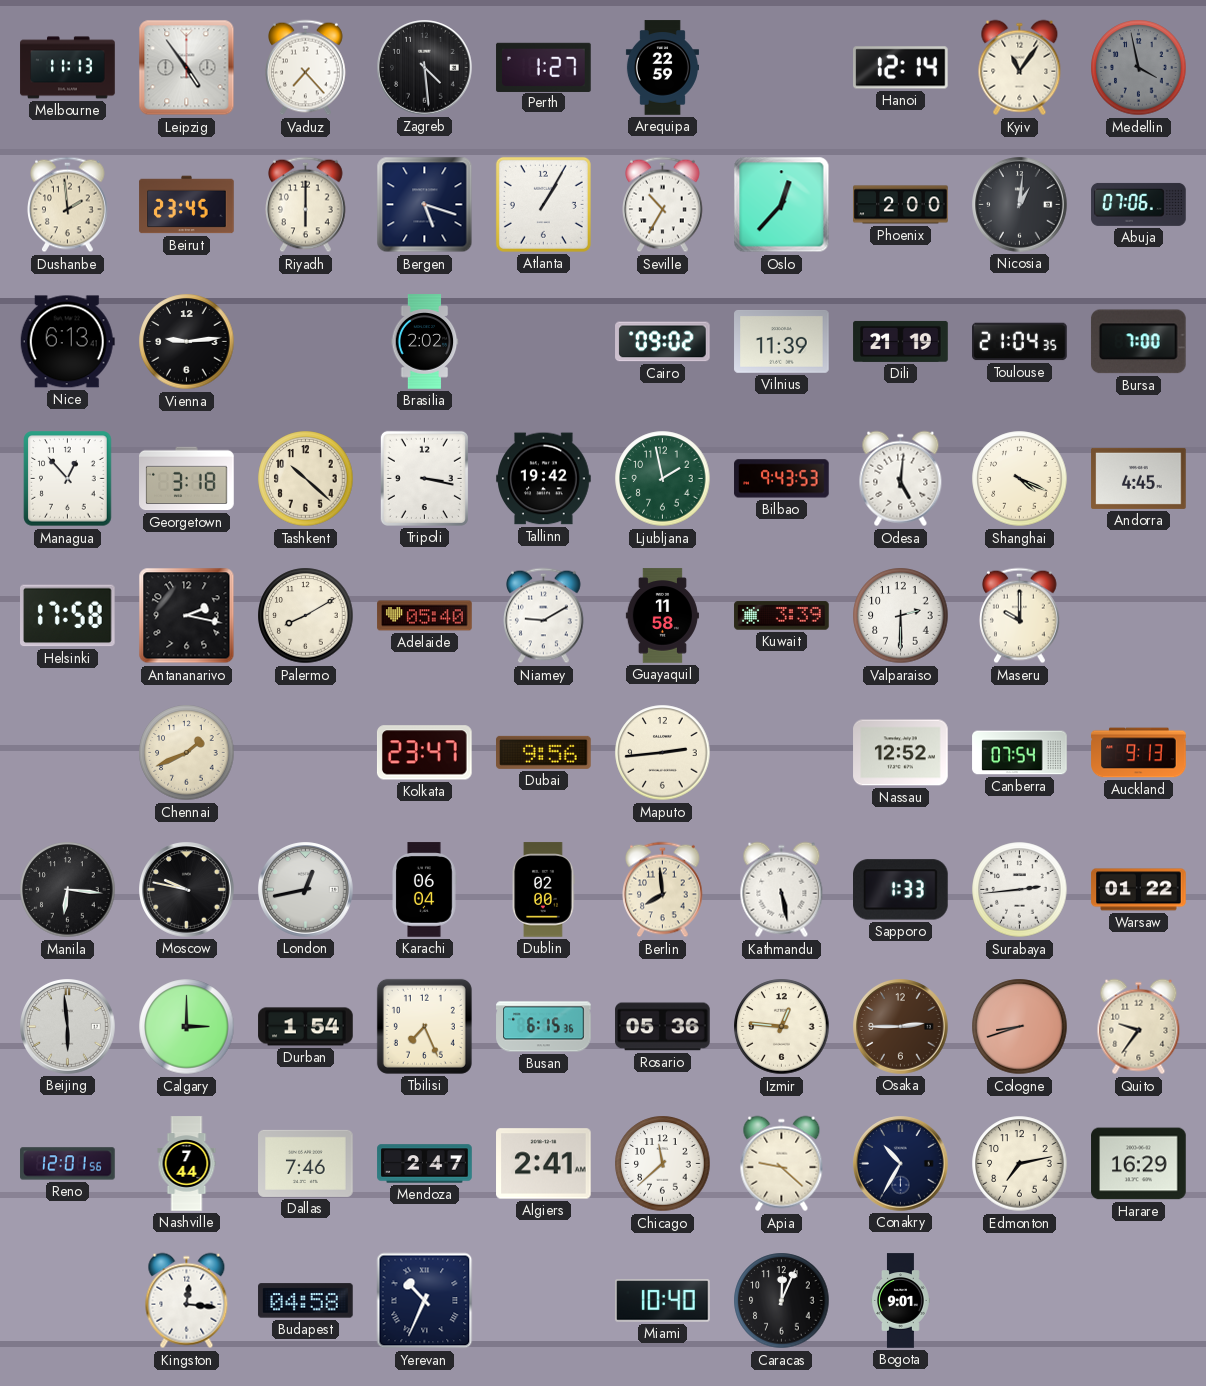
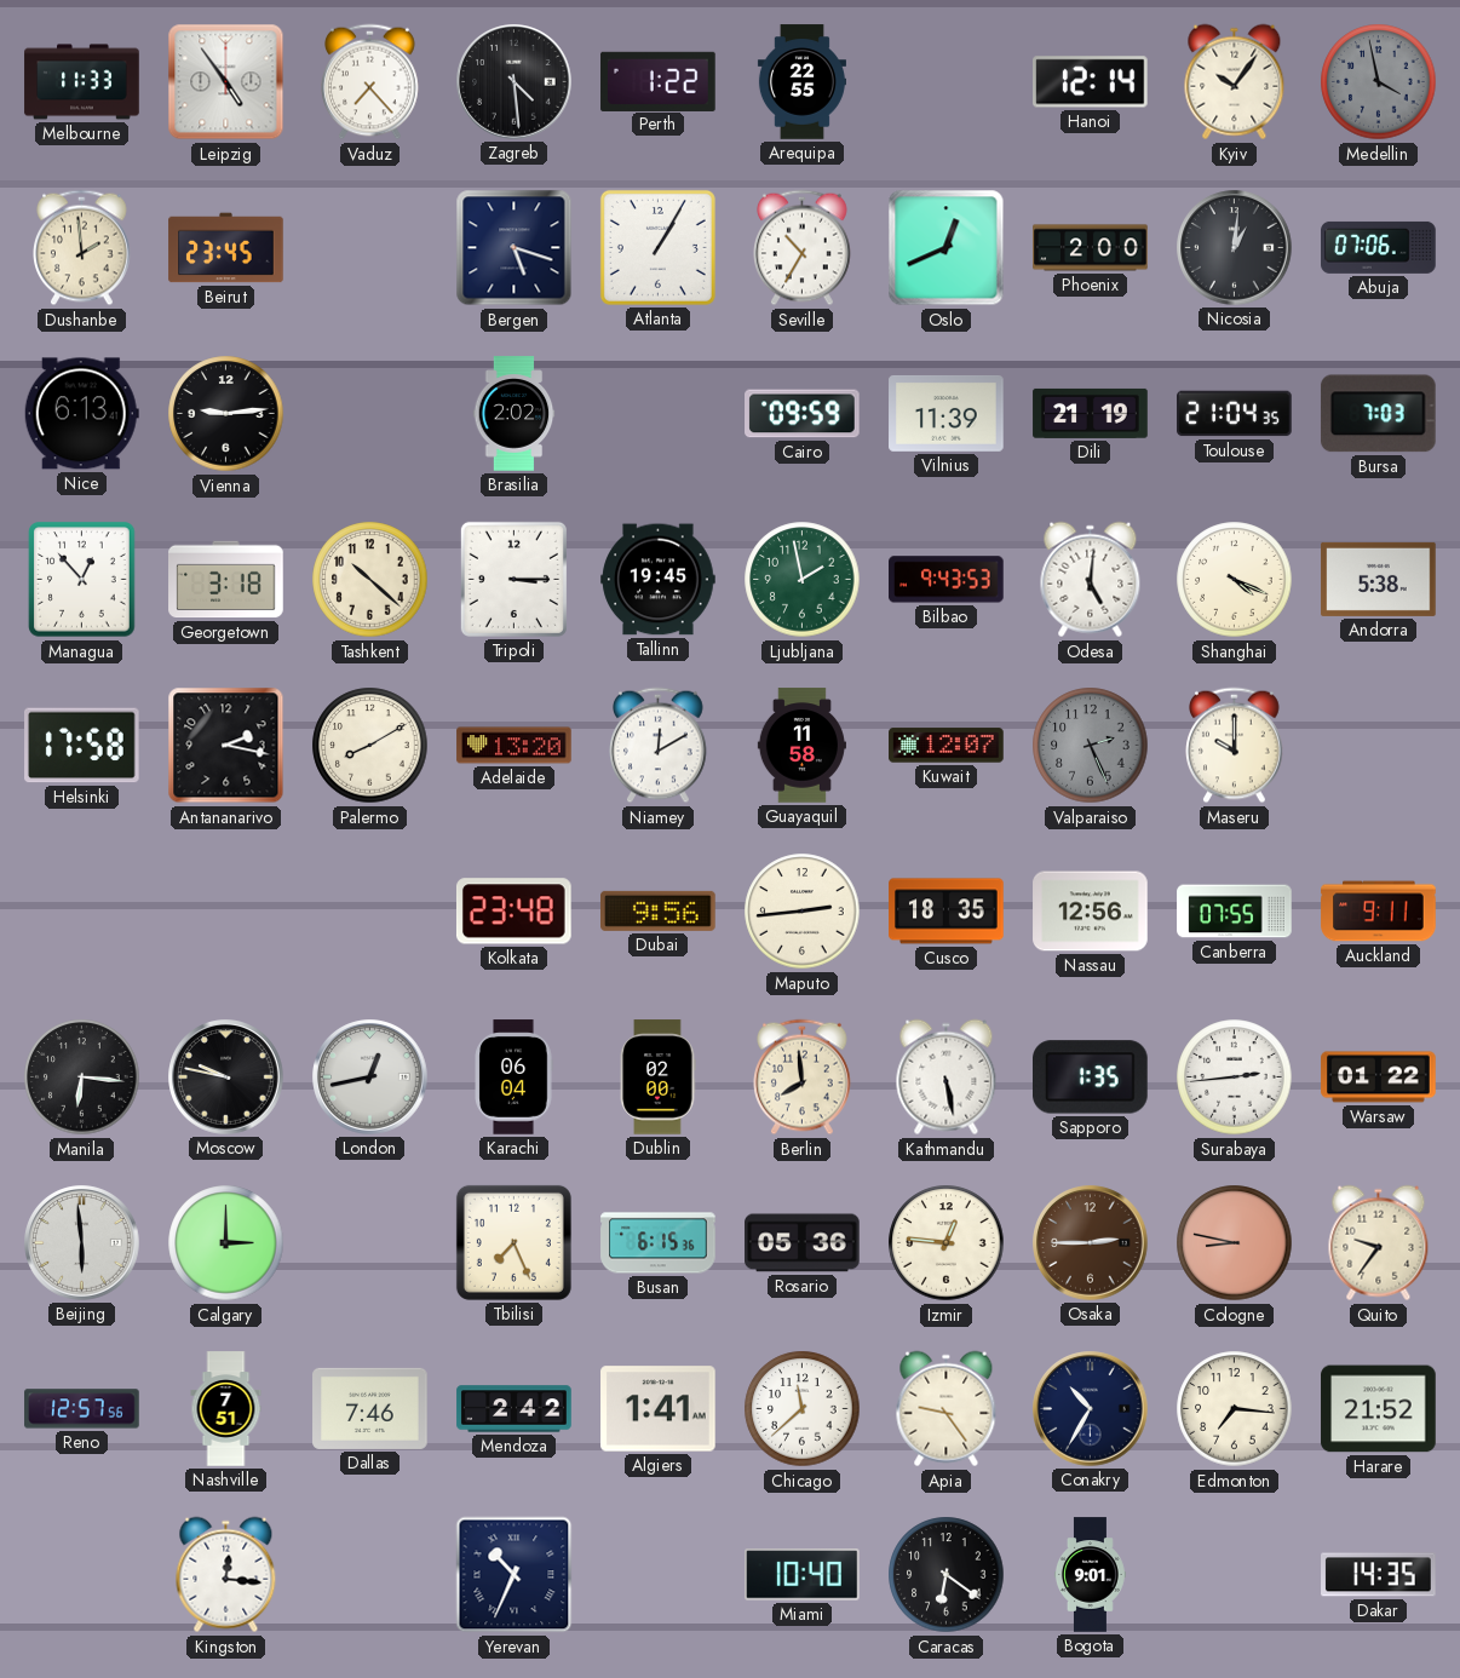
Melbourne: 11:13 -> 11:33 (82, 82)
Perth: 1:27 -> 1:22 (659, 81)
Arequipa: 22:59 -> 22:55 (801, 82)
Kyiv: 11:06 -> 10:06 (1235, 82)
Riyadh: 6:00 -> none (306, 205)
Oslo: 12:37 -> 12:41 (947, 248)
Cairo: 09:02 -> 09:59 (803, 414)
Bursa: 7:00 -> 7:03 (1378, 414)
Tripoli: 3:17 -> 3:15 (513, 579)
Tallinn: 19:42 -> 19:45 (659, 580)
Andorra: 4:45 -> 5:38 (1379, 579)
Adelaide: 05:40 -> 13:20 (515, 746)
Niamey: 9:10 -> 12:10 (659, 746)
Kuwait: 3:39 -> 12:07 (947, 746)
Valparaiso: 2:30 -> 2:26 (1091, 746)
Valparaiso dial: white -> grey (1091, 746)
Chennai: 1:41 -> none (187, 753)
Kolkata: 23:47 -> 23:48 (513, 912)
Cusco: none -> 18:35 (947, 912)
Nassau: 12:52 -> 12:56 (1091, 912)
Canberra: 07:54 -> 07:55 (1235, 912)
Auckland: 9:13 -> 9:11 (1379, 912)
Sapporo: 1:33 -> 1:35 (1091, 1078)
Durban: 1:54 -> none (306, 1027)
Cologne: 8:42 -> 8:47 (1235, 1243)
Reno: 12:01 -> 12:57 (82, 1409)
Nashville: 7:44 -> 7:51 (226, 1409)
Mendoza: 2:47 -> 2:42 (515, 1409)
Algiers: 2:41 -> 1:41 (659, 1409)
Apia: 9:22 -> 9:24 (947, 1409)
Edmonton: 7:13 -> 7:16 (1235, 1409)
Harare: 16:29 -> 21:52 (1379, 1409)
Budapest: 04:58 -> none (306, 1301)
Caracas: 12:04 -> 6:21 (947, 1575)
Dakar: none -> 14:35 (1379, 1575)
